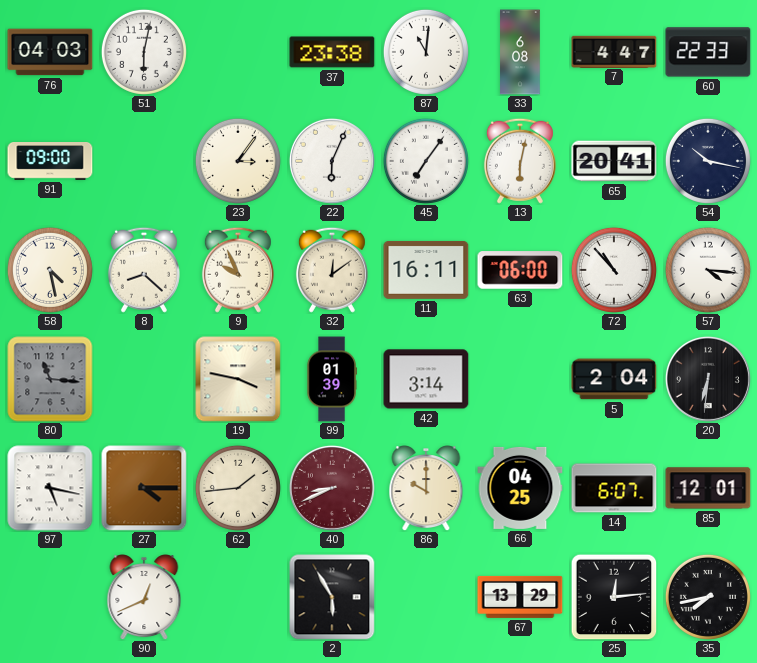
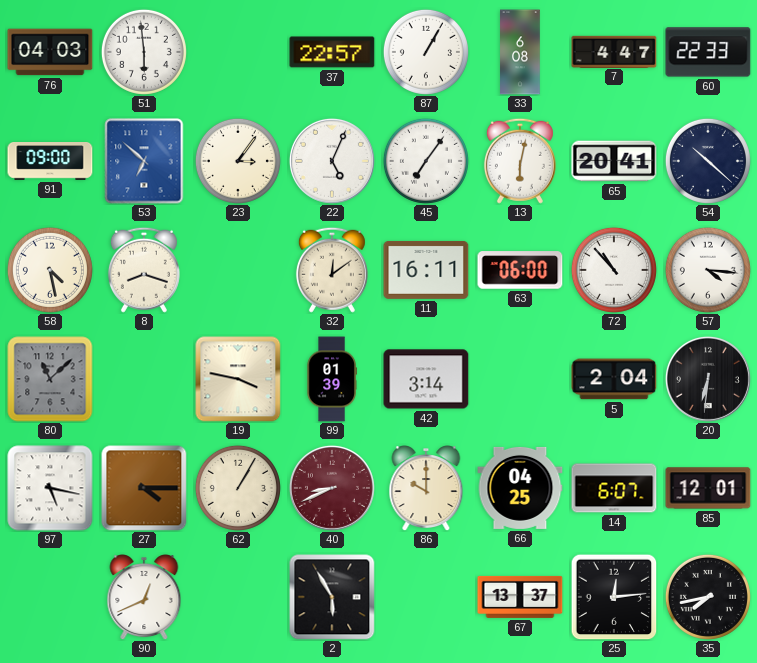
51: 6:02 -> 5:59 (144, 52)
37: 23:38 -> 22:57 (332, 52)
87: 11:01 -> 1:05 (426, 52)
53: none -> 6:52 (144, 161)
22: 6:04 -> 5:04 (332, 161)
54: 10:17 -> 10:22 (708, 161)
8: 8:22 -> 8:18 (144, 270)
9: 9:56 -> none (238, 270)
80: 11:16 -> 11:08 (50, 379)
62: 1:44 -> 1:05 (238, 488)
67: 13:29 -> 13:37 (520, 597)
